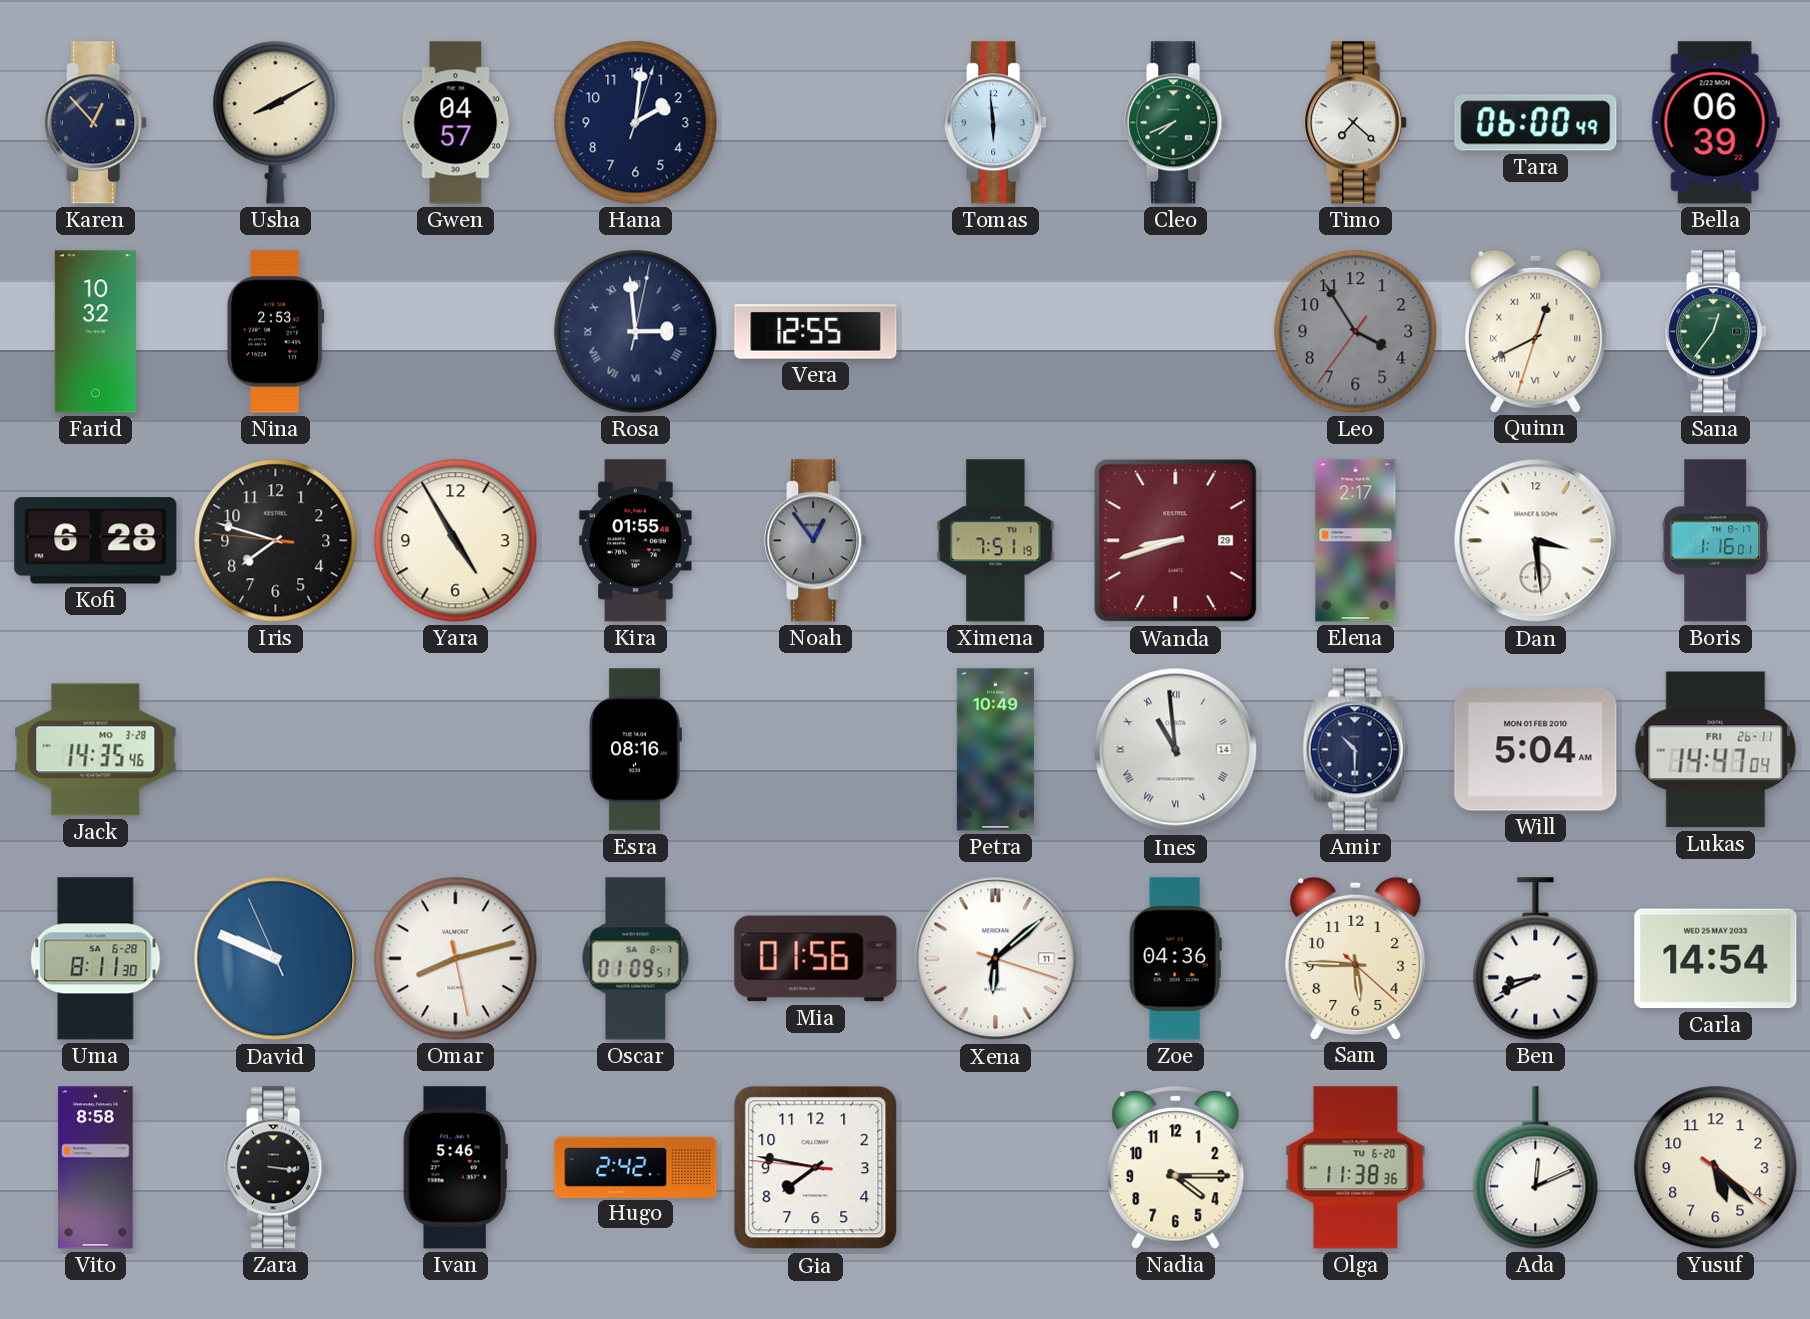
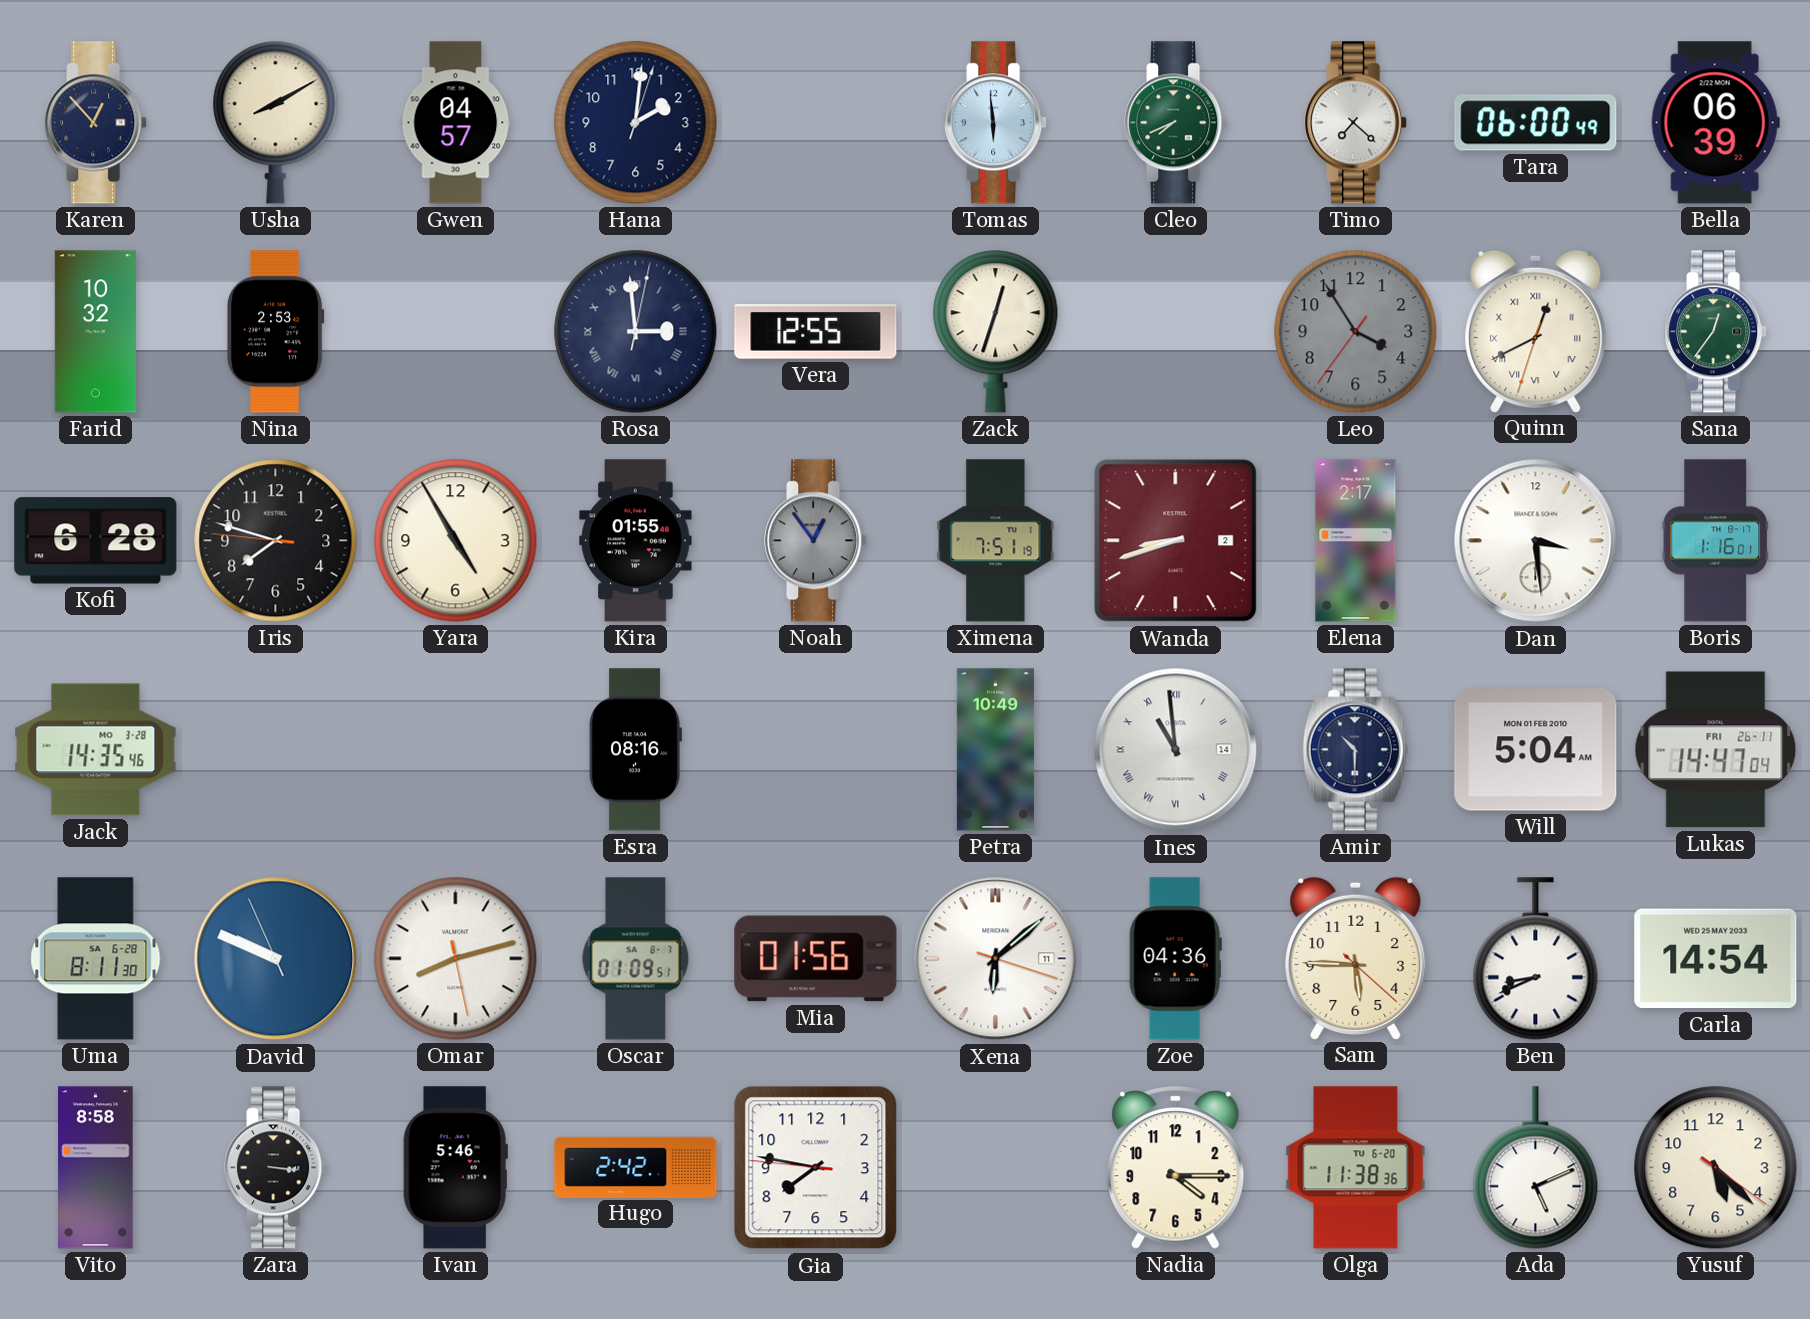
Zack: none -> 12:33 (996, 332)
Wanda date: 29 -> 2 (1176, 541)
Ada: 12:11 -> 5:11 (1536, 1168)
